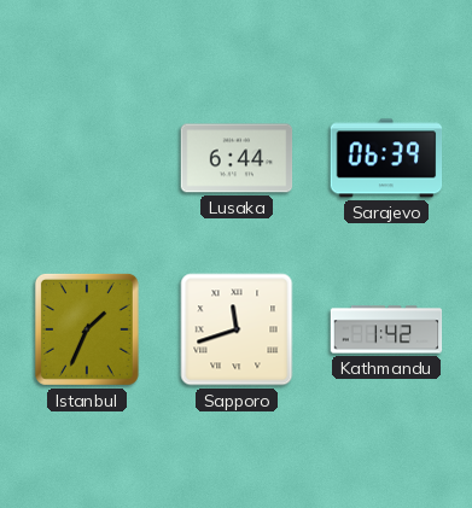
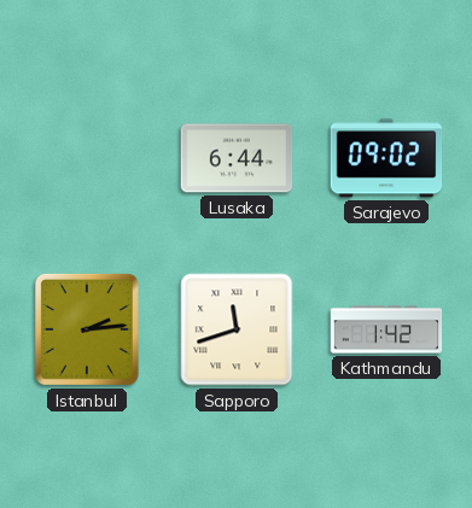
Sarajevo: 06:39 -> 09:02 (386, 158)
Istanbul: 1:34 -> 2:14 (87, 329)
